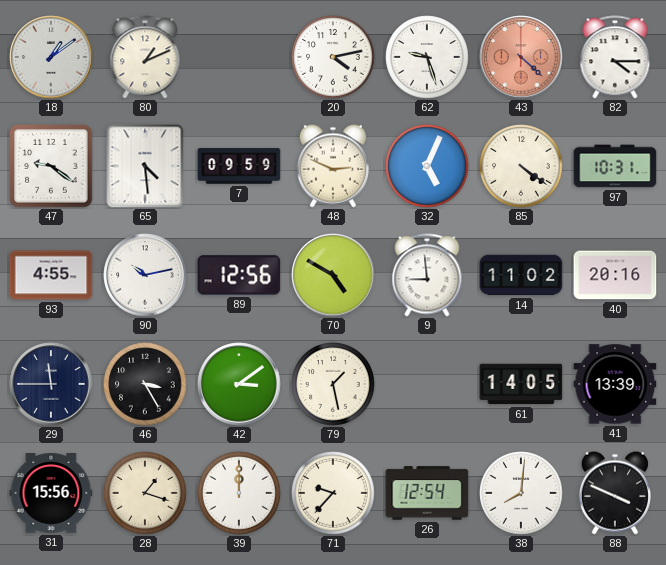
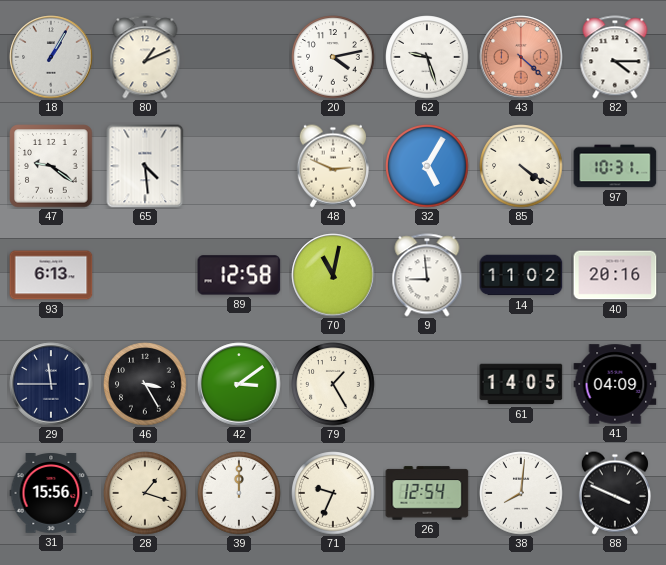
18: 1:09 -> 1:05 (51, 57)
7: 09:59 -> none (239, 166)
32: 5:04 -> 5:05 (427, 166)
93: 4:55 -> 6:13 (51, 275)
90: 10:13 -> none (145, 275)
89: 12:56 -> 12:58 (239, 275)
70: 4:50 -> 11:02 (333, 275)
79: 1:28 -> 1:25 (333, 384)
41: 13:39 -> 04:09 (615, 384)
71: 9:37 -> 9:34 (333, 493)
